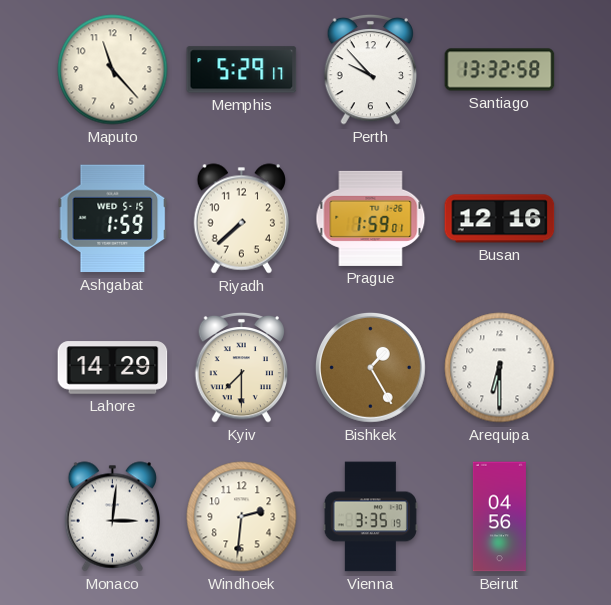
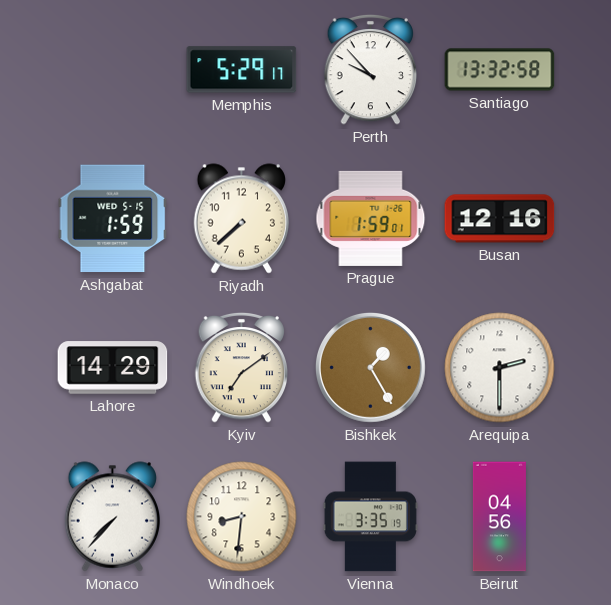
Maputo: 11:23 -> none (113, 70)
Kyiv: 7:30 -> 7:09 (242, 367)
Arequipa: 6:30 -> 2:30 (500, 368)
Monaco: 3:01 -> 7:37 (112, 517)
Windhoek: 2:31 -> 8:31 (242, 517)
